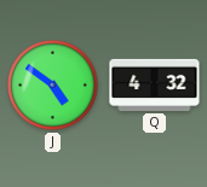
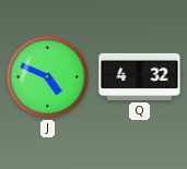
J: 4:51 -> 4:49 (48, 77)
